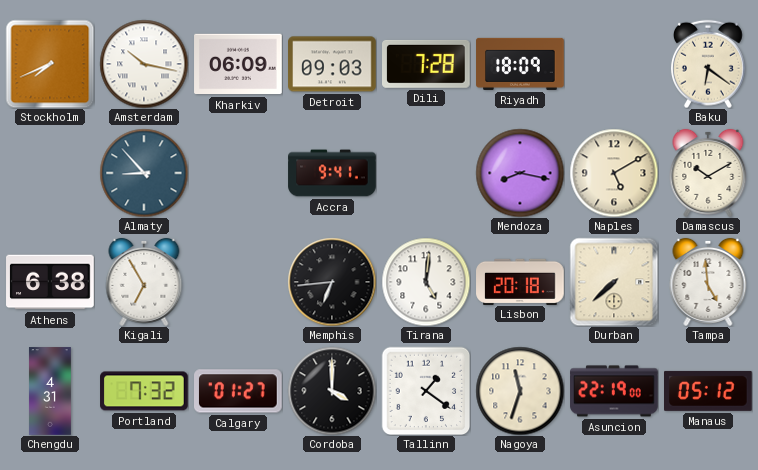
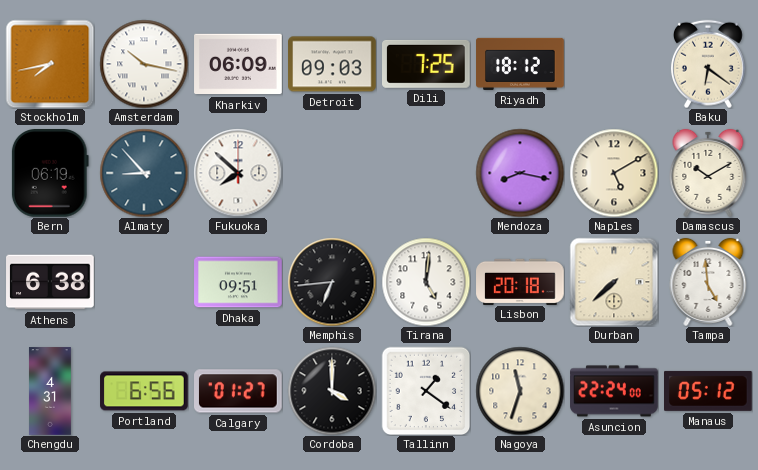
Stockholm: 7:41 -> 7:43 (50, 64)
Dili: 7:28 -> 7:25 (427, 64)
Riyadh: 18:09 -> 18:12 (520, 64)
Bern: none -> 06:19 (50, 174)
Fukuoka: none -> 7:52 (238, 173)
Accra: 9:41 -> none (332, 173)
Kigali: 6:55 -> none (144, 282)
Dhaka: none -> 09:51 (238, 282)
Portland: 7:32 -> 6:56 (144, 391)
Asuncion: 22:19 -> 22:24 (614, 391)
